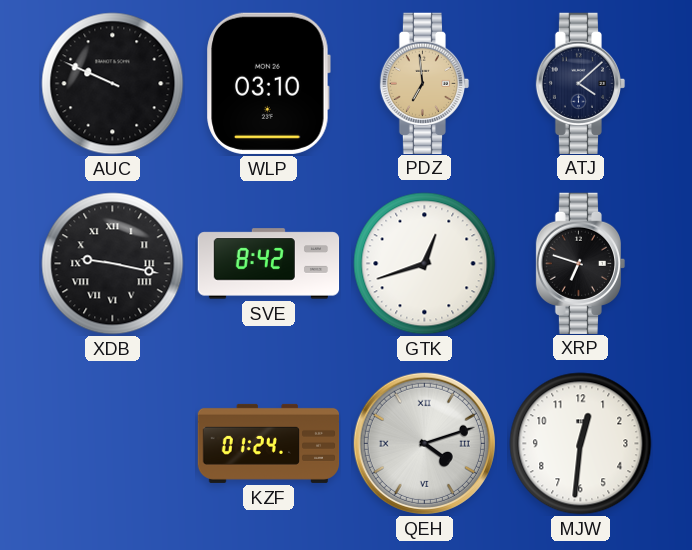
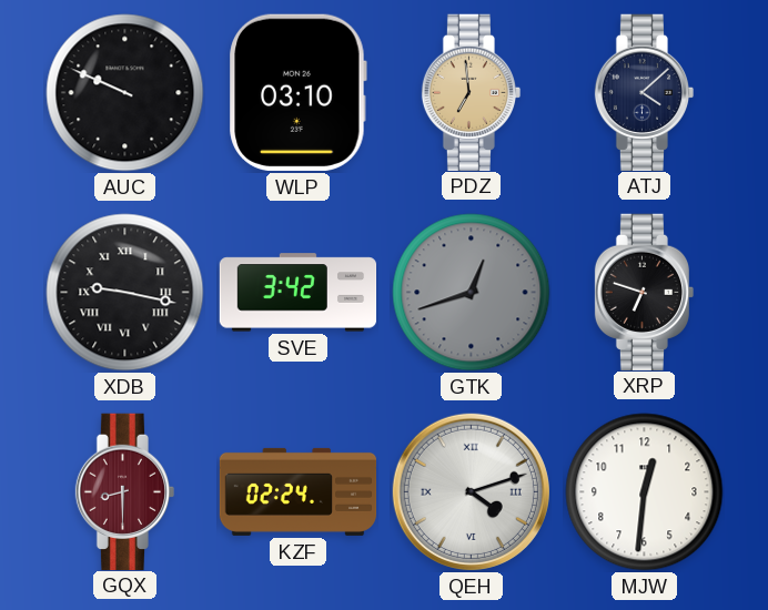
SVE: 8:42 -> 3:42 (299, 293)
GTK dial: white -> grey (472, 293)
GQX: none -> 8:30 (125, 491)
KZF: 01:24 -> 02:24 (299, 491)
